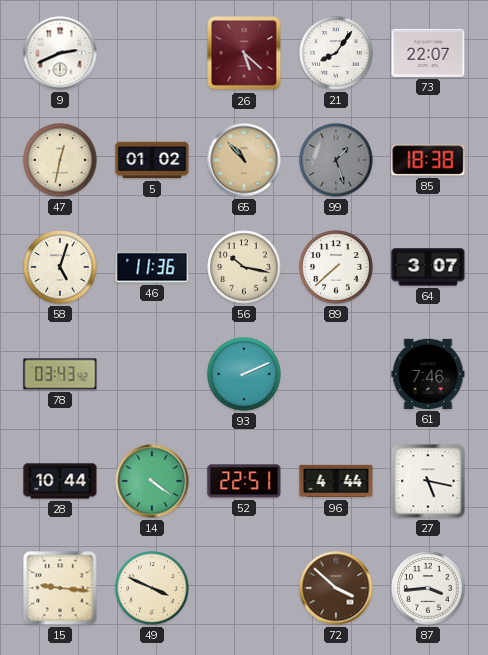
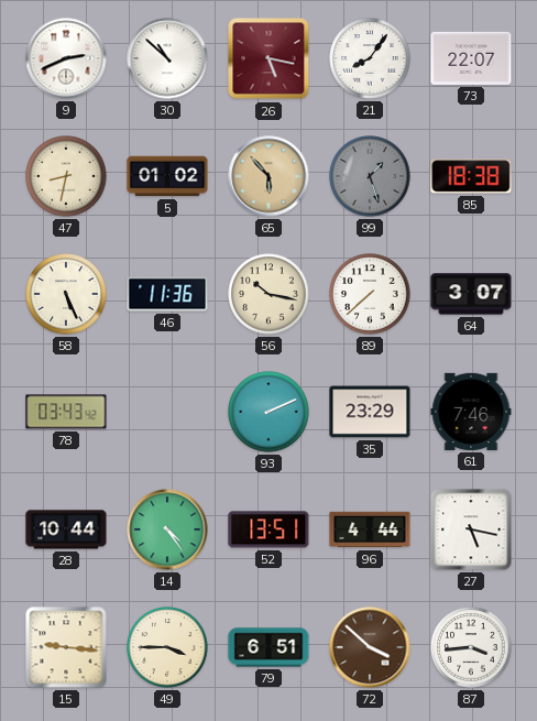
30: none -> 10:52 (167, 58)
26: 5:22 -> 5:17 (268, 58)
47: 12:32 -> 8:32 (66, 176)
65: 10:53 -> 5:53 (268, 176)
58: 5:03 -> 5:26 (66, 294)
35: none -> 23:29 (370, 412)
14: 4:21 -> 4:24 (167, 529)
52: 22:51 -> 13:51 (268, 529)
49: 3:49 -> 3:45 (167, 647)
79: none -> 6:51 (268, 647)
